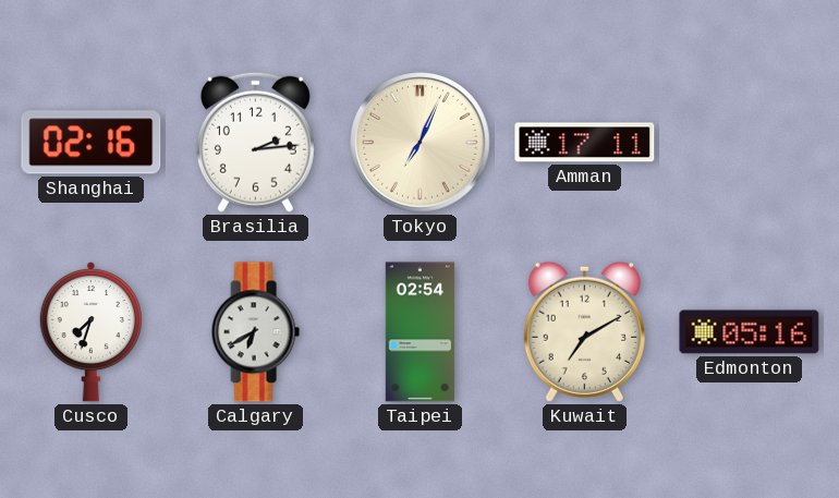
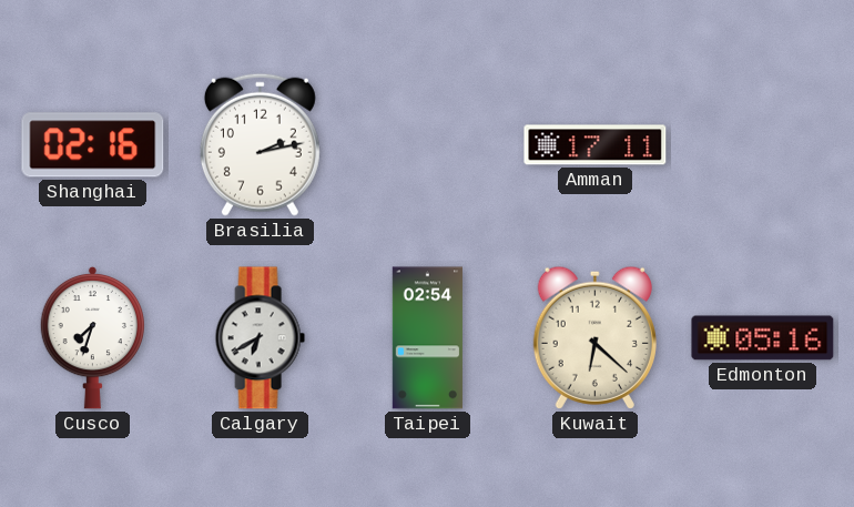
Brasilia: 2:14 -> 2:13 (260, 144)
Tokyo: 7:04 -> none (421, 143)
Kuwait: 7:10 -> 6:22 (594, 337)
